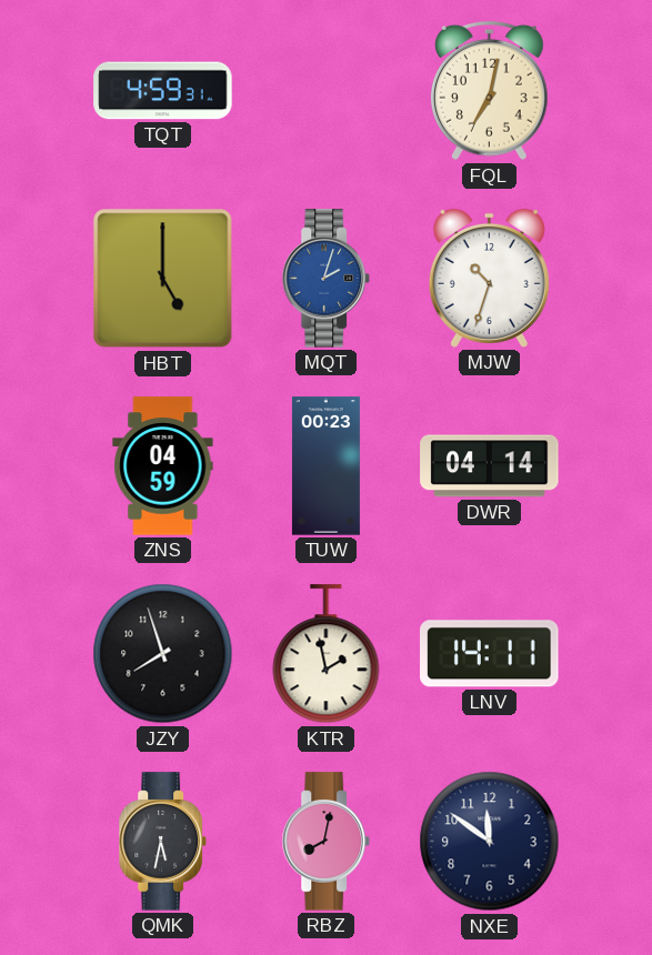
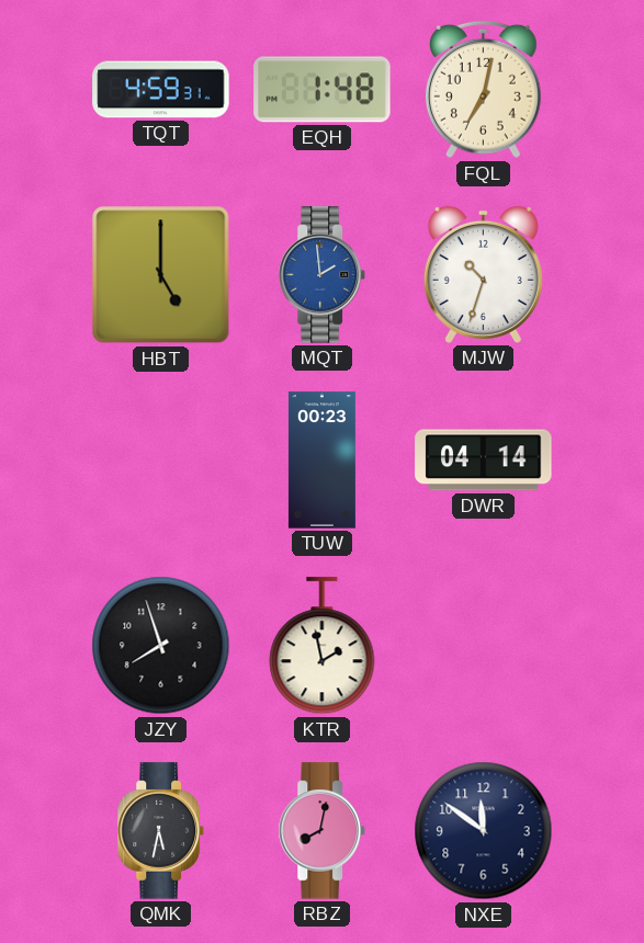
EQH: none -> 1:48 (323, 90)
MQT: 2:03 -> 1:59 (321, 275)
ZNS: 04:59 -> none (163, 466)
LNV: 14:11 -> none (490, 654)
